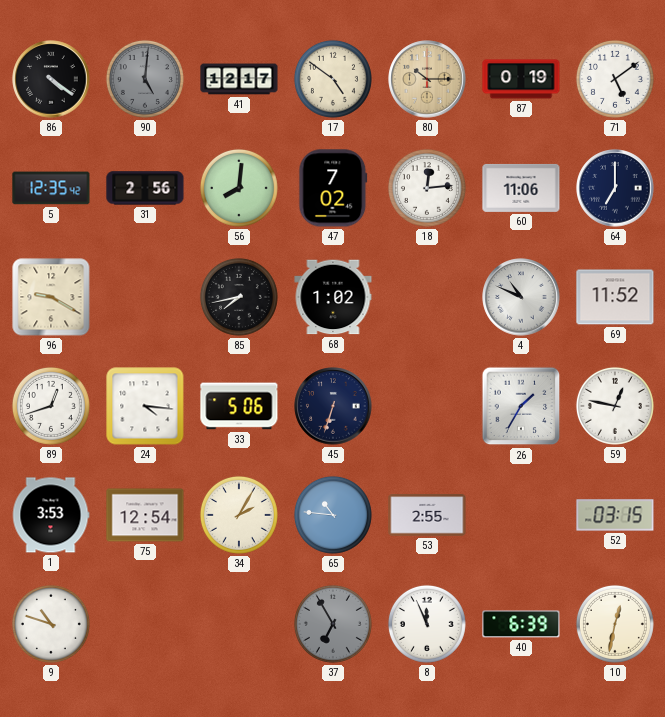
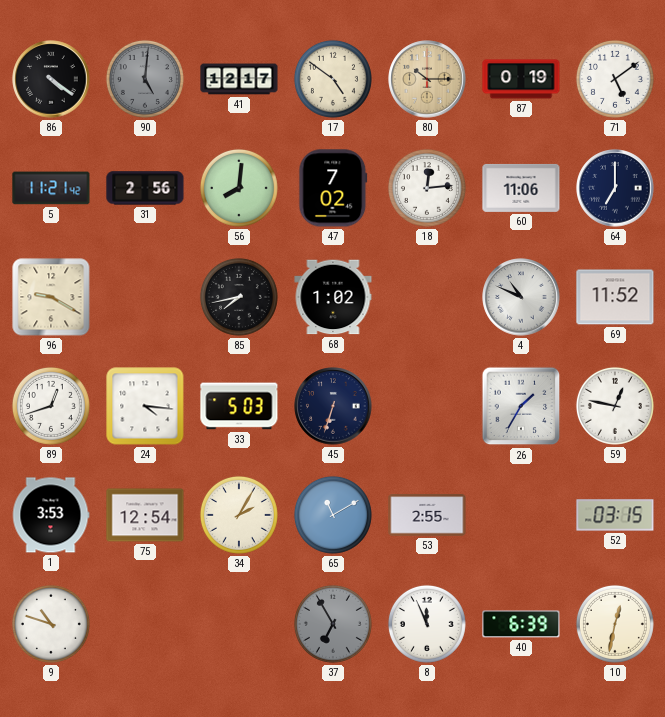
5: 12:35 -> 11:21 (51, 188)
33: 5:06 -> 5:03 (239, 406)
65: 10:46 -> 11:10 (333, 515)
